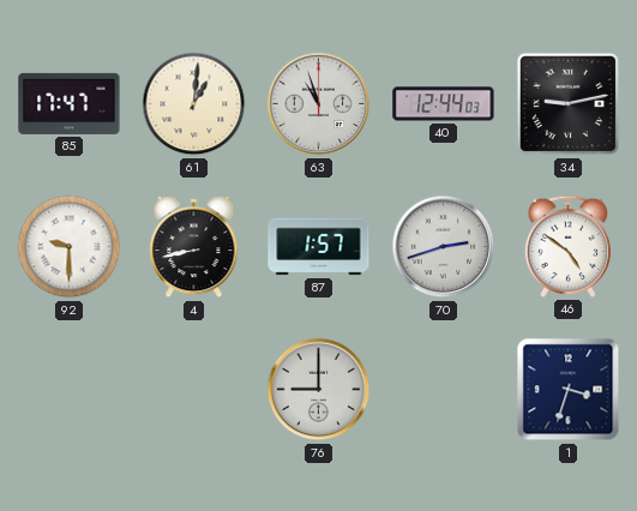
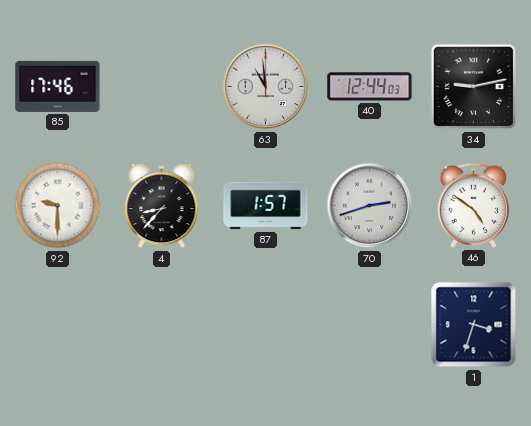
85: 17:47 -> 17:46 (58, 86)
61: 1:01 -> none (194, 104)
63: 10:57 -> 10:59 (266, 87)
4: 8:43 -> 8:37 (162, 206)
76: 9:00 -> none (319, 390)
